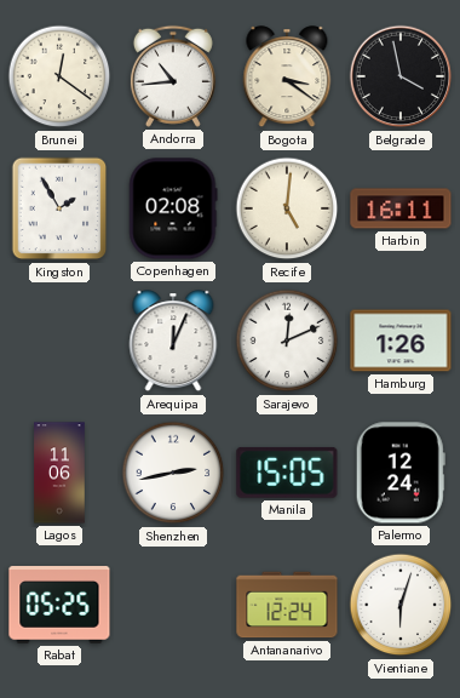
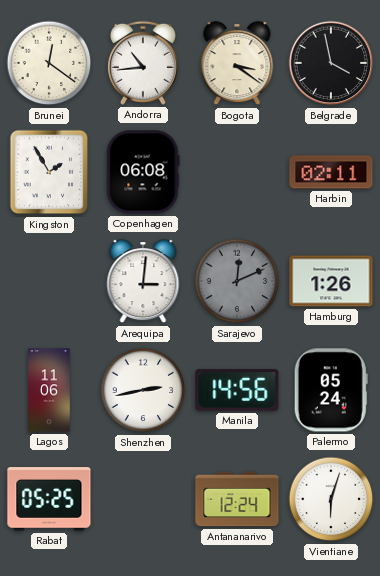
Copenhagen: 02:08 -> 06:08 (143, 172)
Recife: 5:01 -> none (287, 208)
Harbin: 16:11 -> 02:11 (331, 172)
Arequipa: 12:04 -> 3:01 (143, 282)
Sarajevo dial: white -> grey (237, 281)
Manila: 15:05 -> 14:56 (237, 390)
Palermo: 12:24 -> 05:24 (331, 390)
